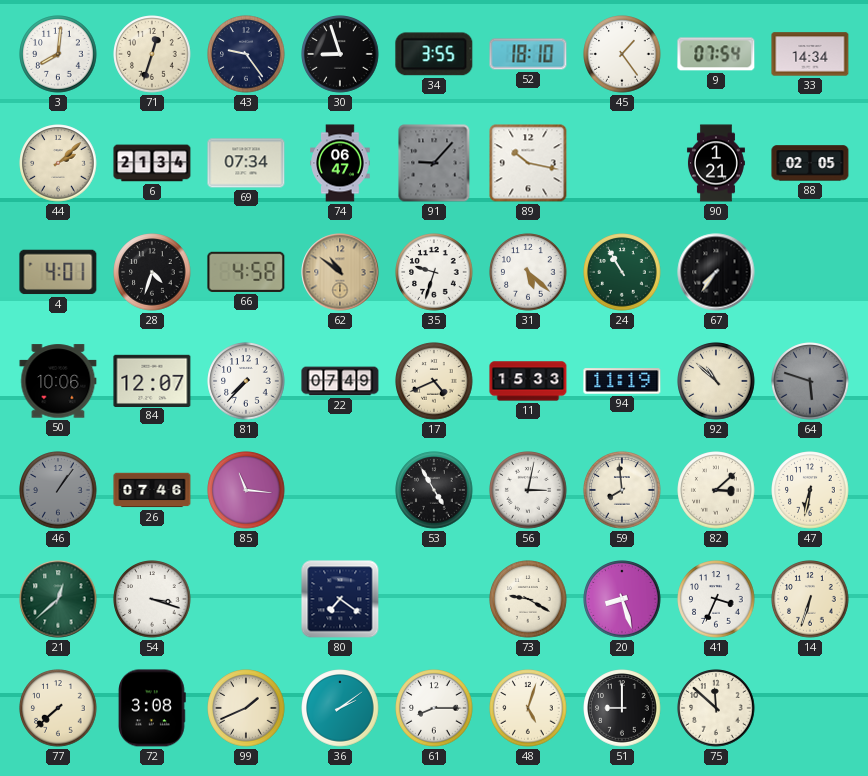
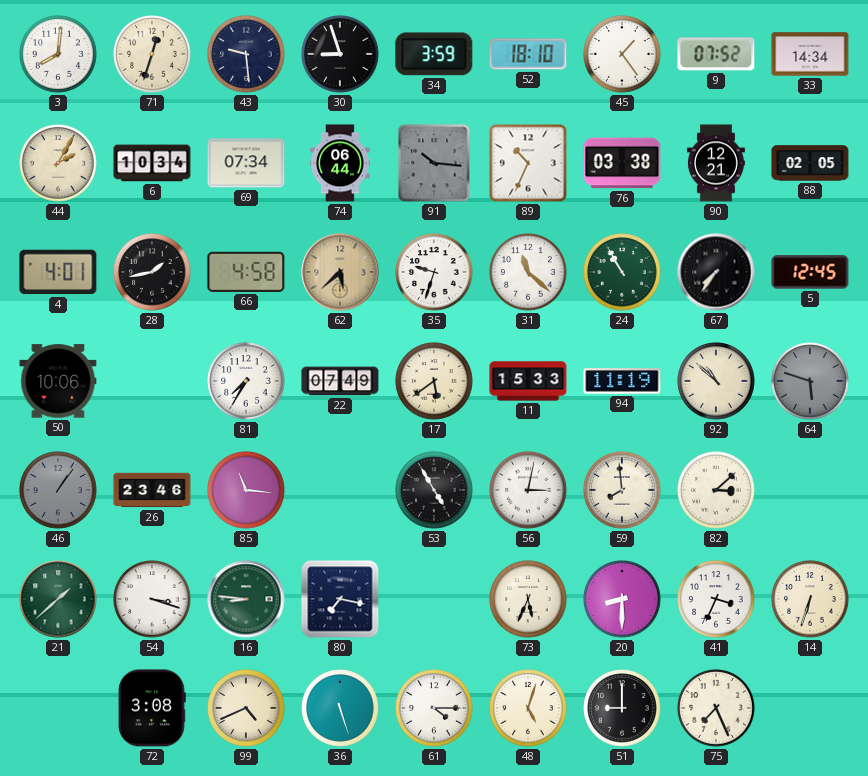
43: 9:24 -> 9:29 (246, 54)
34: 3:55 -> 3:59 (434, 54)
9: 07:54 -> 07:52 (716, 54)
44: 2:08 -> 2:05 (58, 163)
6: 21:34 -> 10:34 (152, 163)
74: 06:47 -> 06:44 (340, 163)
91: 9:07 -> 10:16 (434, 163)
89: 10:17 -> 10:34 (528, 163)
76: none -> 03:38 (622, 163)
90: 1:21 -> 12:21 (716, 163)
28: 4:33 -> 1:43 (152, 272)
62: 10:51 -> 5:38 (340, 272)
31: 5:22 -> 11:22 (528, 272)
5: none -> 12:45 (810, 272)
84: 12:07 -> none (152, 380)
81: 7:37 -> 7:35 (246, 381)
17: 4:41 -> 5:39 (434, 381)
26: 07:46 -> 23:46 (152, 490)
47: 6:32 -> none (810, 490)
21: 12:38 -> 1:38 (58, 599)
16: none -> 8:46 (246, 599)
80: 7:21 -> 7:17 (340, 599)
73: 9:20 -> 5:34 (528, 599)
20: 8:27 -> 8:30 (622, 599)
77: 7:38 -> none (58, 708)
99: 1:41 -> 4:41 (246, 708)
36: 2:09 -> 5:27 (340, 708)
61: 8:15 -> 4:15 (434, 708)
75: 11:52 -> 7:26 (716, 708)
